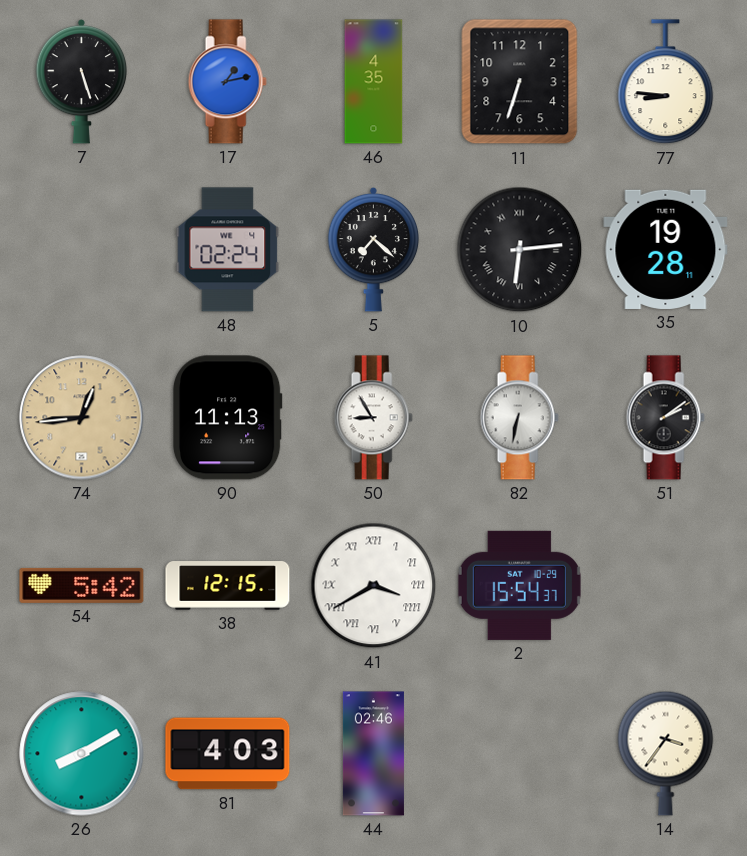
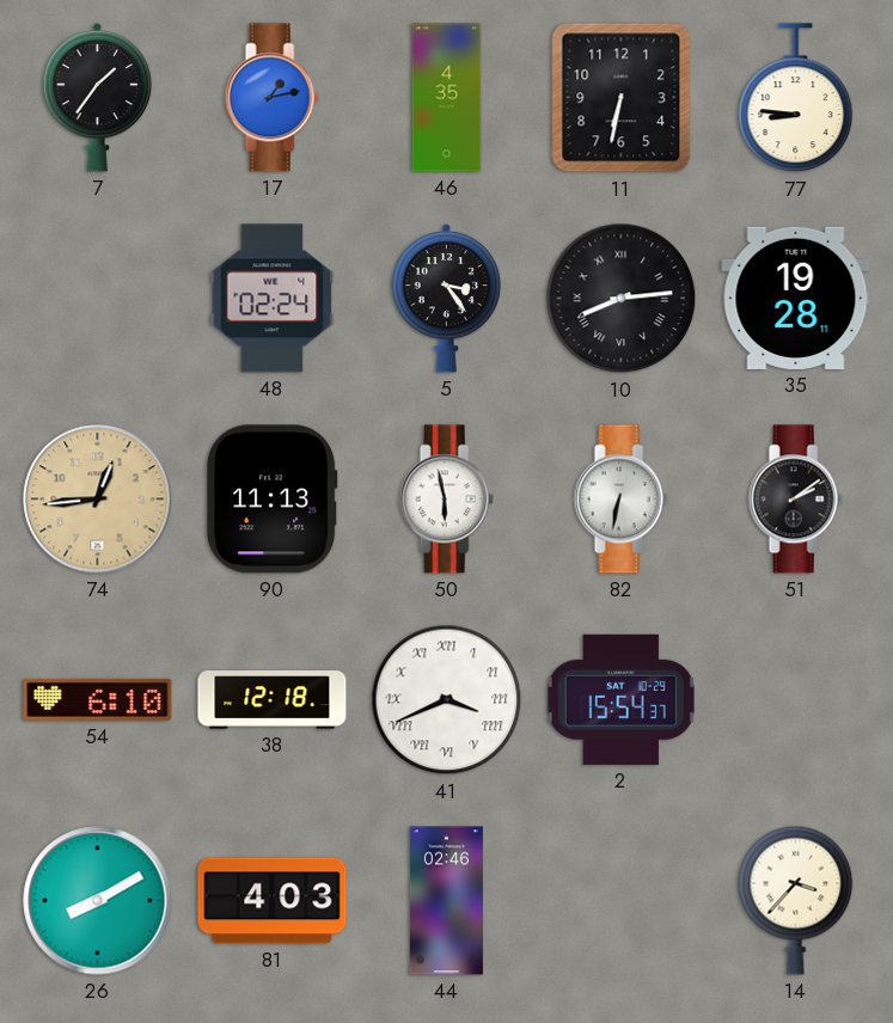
7: 5:27 -> 1:36 (98, 97)
11: 6:33 -> 6:32 (622, 98)
5: 7:22 -> 3:24 (447, 298)
10: 6:14 -> 8:14 (622, 299)
50: 8:55 -> 5:58 (446, 500)
54: 5:42 -> 6:10 (98, 699)
38: 12:15 -> 12:18 (273, 700)
41: 3:40 -> 3:41 (447, 700)
14: 3:36 -> 3:37 (796, 900)
